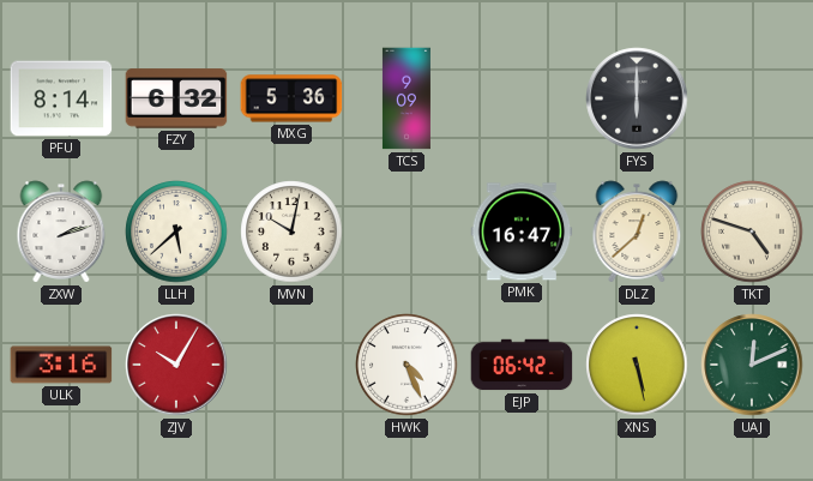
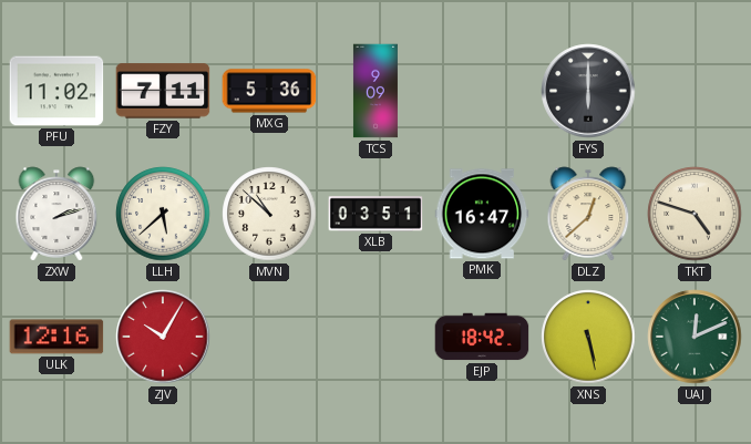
PFU: 8:14 -> 11:02 (56, 91)
FZY: 6:32 -> 7:11 (163, 91)
MVN: 10:02 -> 10:52 (269, 214)
XLB: none -> 03:51 (375, 214)
ULK: 3:16 -> 12:16 (56, 337)
HWK: 4:26 -> none (406, 365)
EJP: 06:42 -> 18:42 (482, 337)
